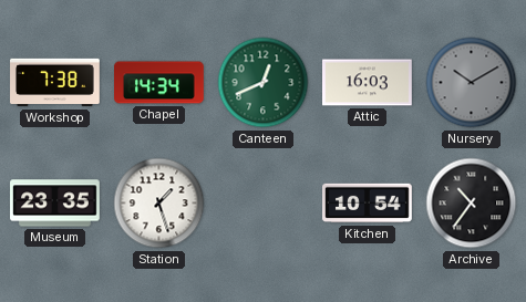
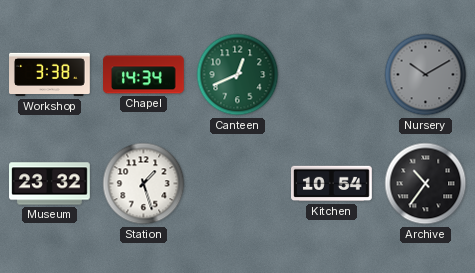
Workshop: 7:38 -> 3:38 (50, 75)
Attic: 16:03 -> none (368, 83)
Museum: 23:35 -> 23:32 (50, 184)
